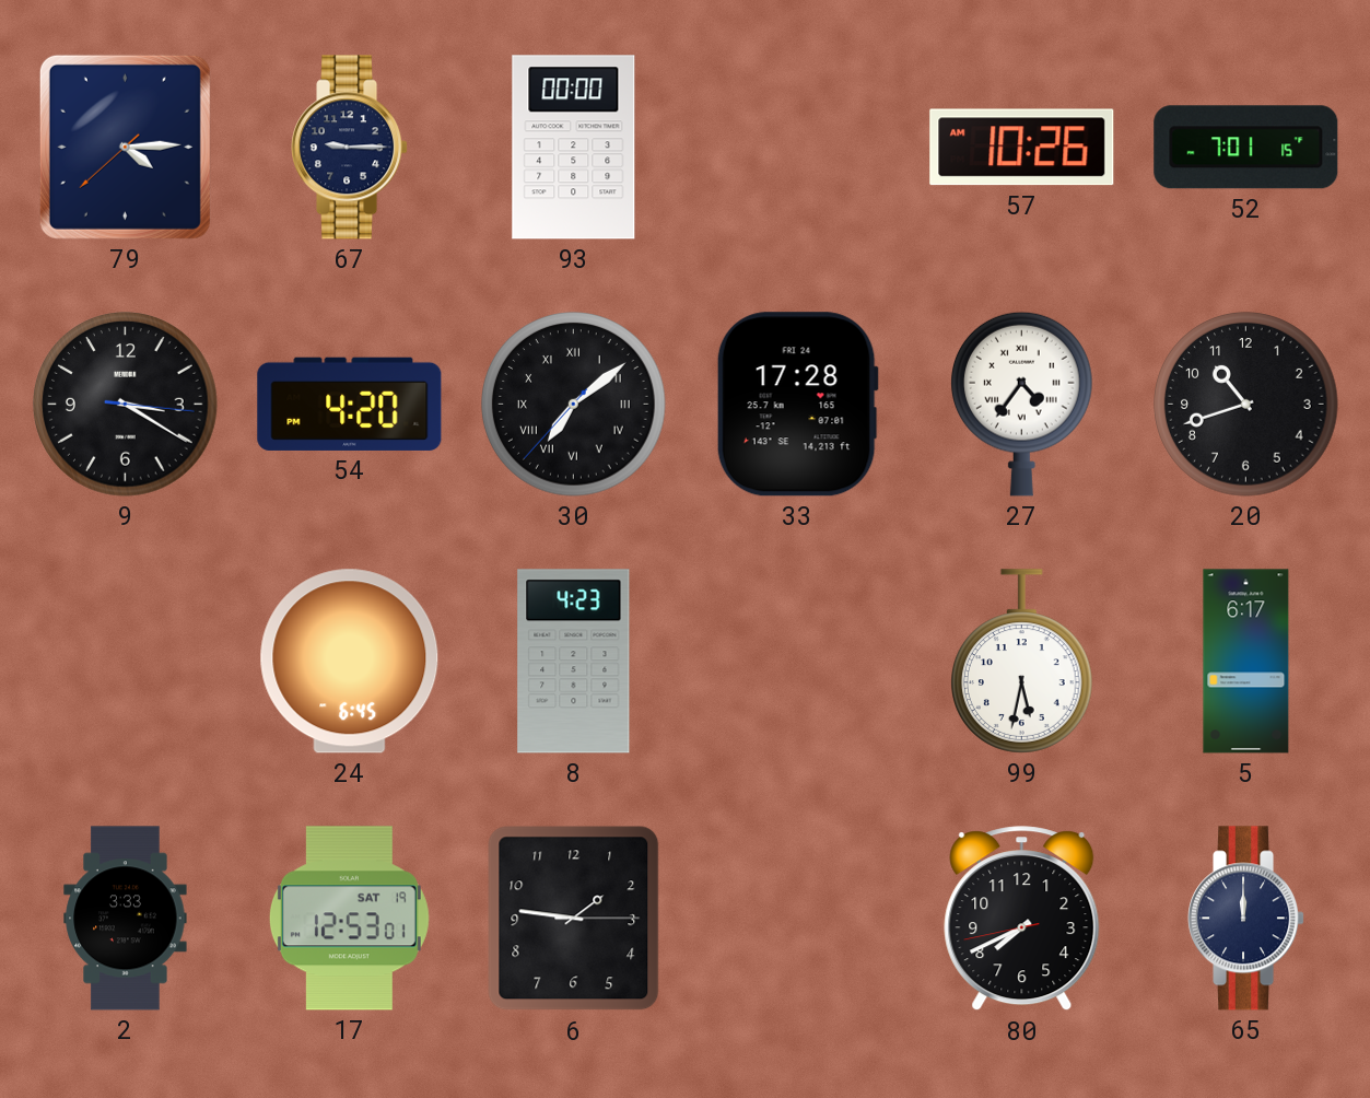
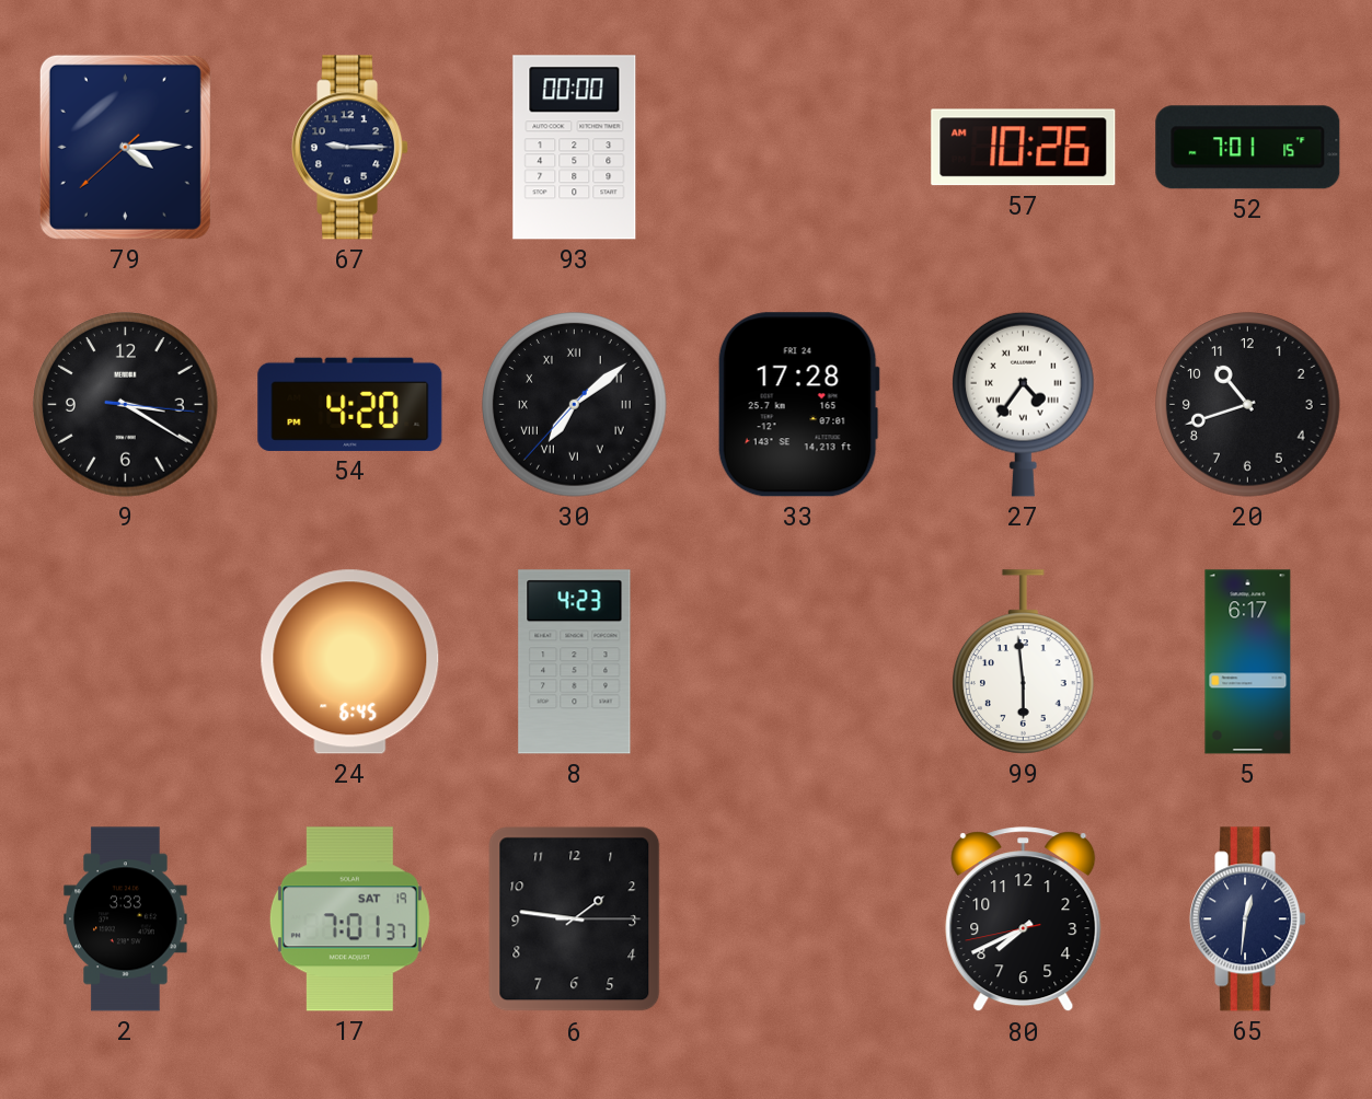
99: 5:32 -> 5:59 (1024, 662)
17: 12:53 -> 7:01 (349, 919)
65: 12:00 -> 12:31 (1249, 919)
